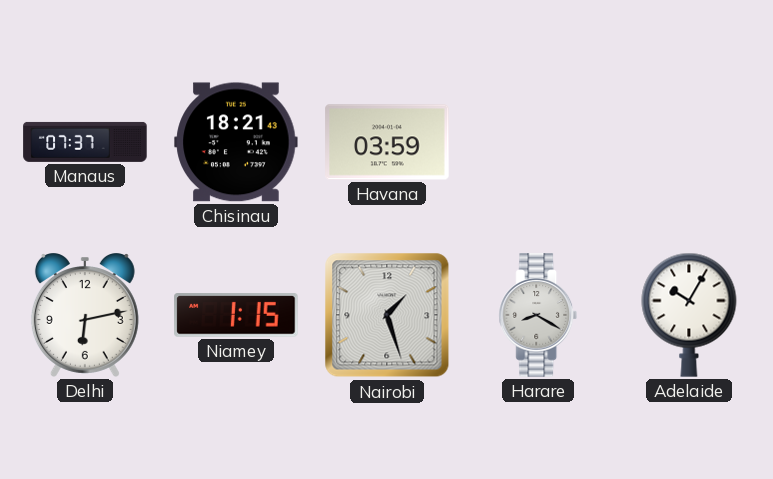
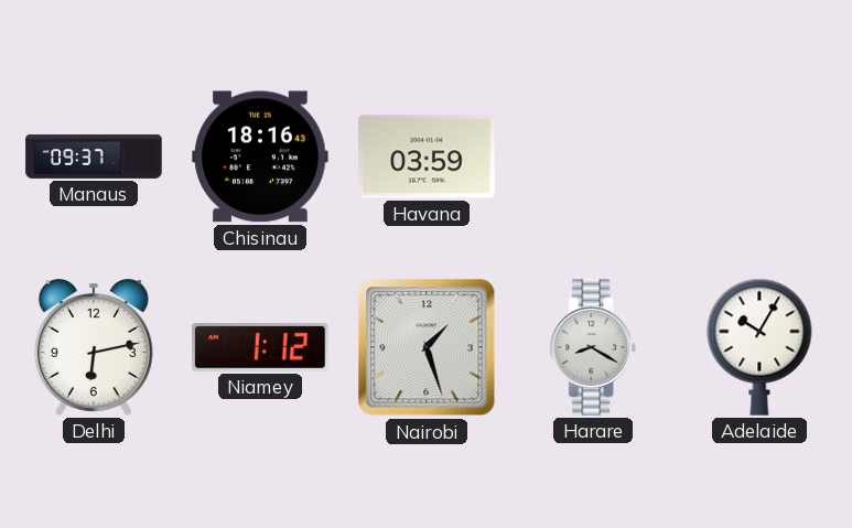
Manaus: 07:37 -> 09:37 (94, 157)
Chisinau: 18:21 -> 18:16 (260, 157)
Niamey: 1:15 -> 1:12 (260, 347)
